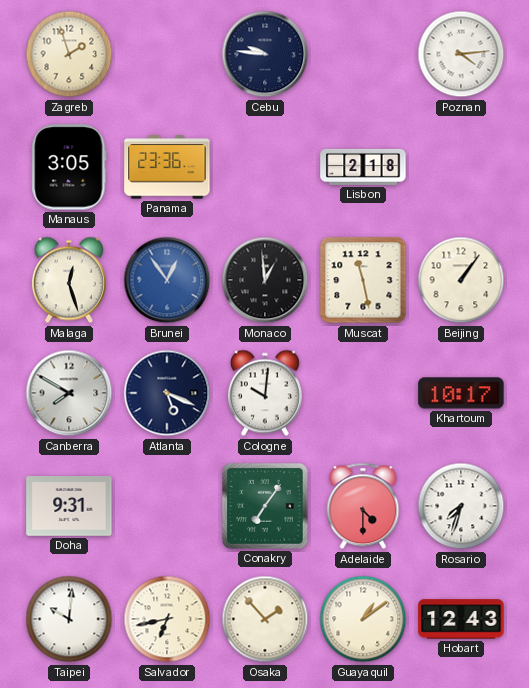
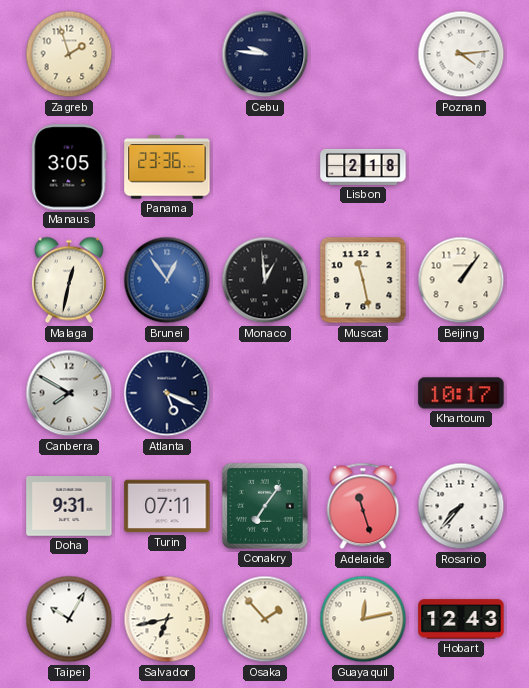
Malaga: 12:27 -> 12:32 (69, 280)
Cologne: 10:01 -> none (265, 393)
Turin: none -> 07:11 (167, 506)
Adelaide: 4:30 -> 11:27 (363, 506)
Rosario: 7:33 -> 7:37 (461, 506)
Taipei: 10:01 -> 10:05 (69, 619)
Guayaquil: 1:09 -> 12:13 (363, 619)
